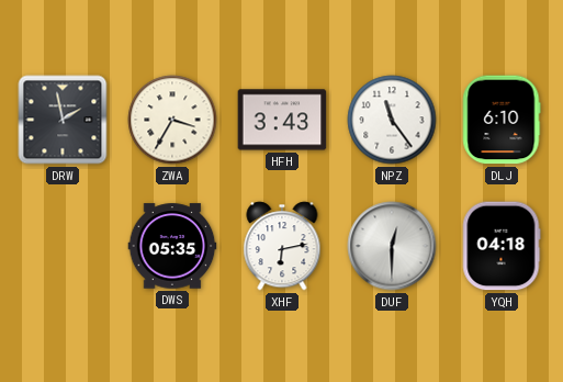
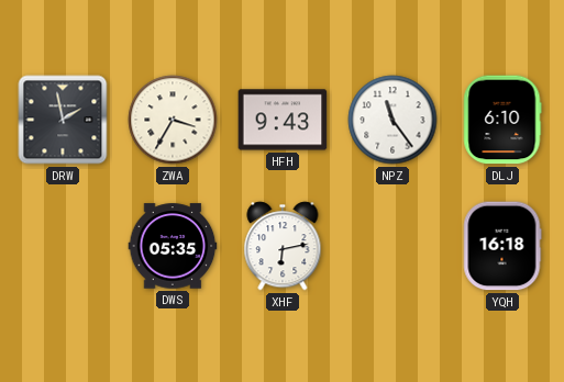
HFH: 3:43 -> 9:43 (283, 120)
DUF: 12:30 -> none (392, 246)
YQH: 04:18 -> 16:18 (502, 246)
